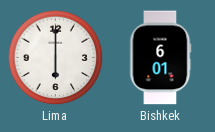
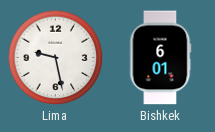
Lima: 6:00 -> 9:28 (56, 58)
